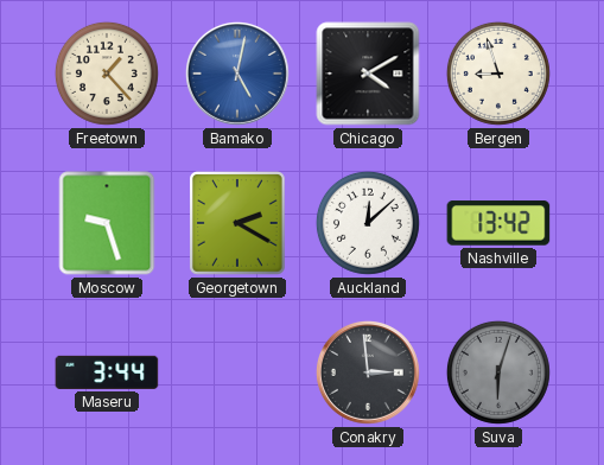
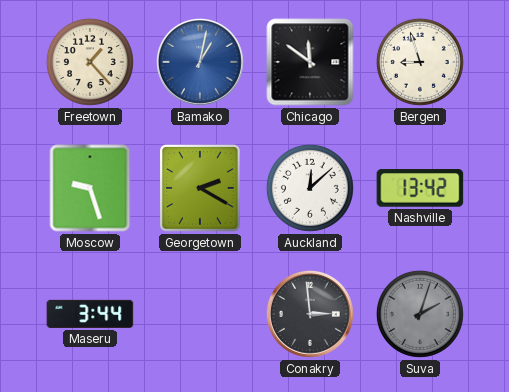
Bamako: 5:02 -> 1:02 (200, 62)
Chicago: 4:10 -> 11:51 (310, 62)
Suva: 6:03 -> 2:03 (420, 314)
